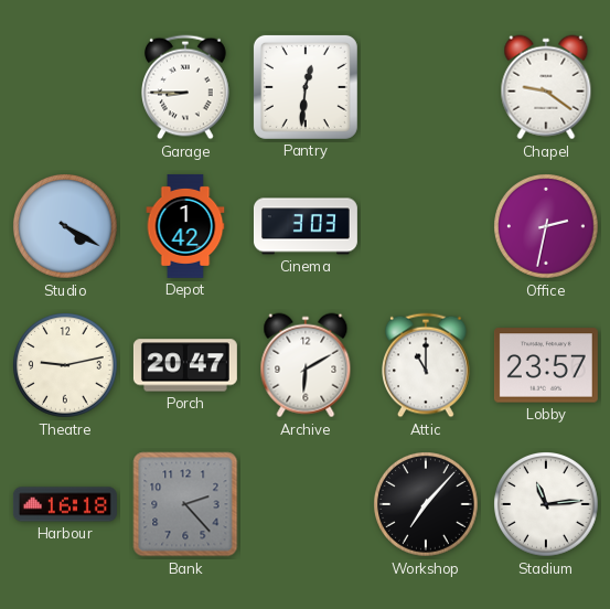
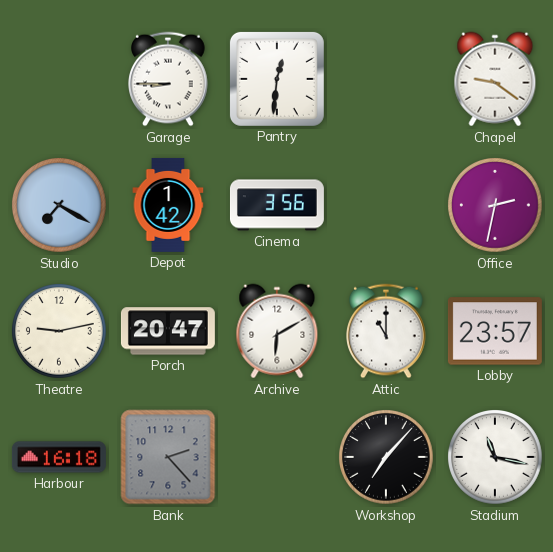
Studio: 4:20 -> 7:20 (59, 205)
Cinema: 3:03 -> 3:56 (277, 205)
Stadium: 11:14 -> 11:17 (495, 457)
